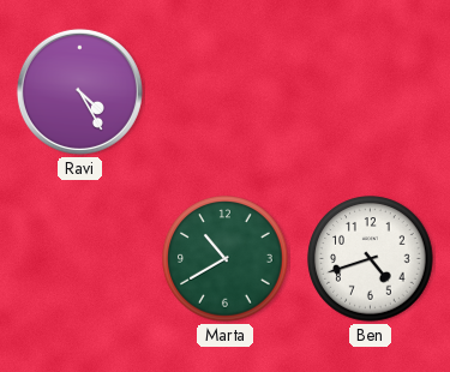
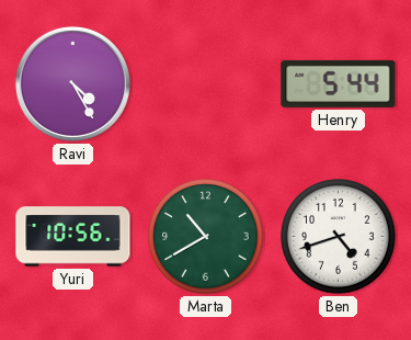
Henry: none -> 5:44 (339, 83)
Yuri: none -> 10:56 (73, 237)
